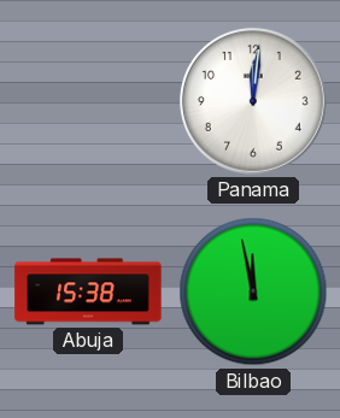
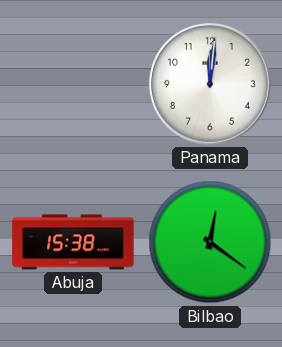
Bilbao: 11:58 -> 12:21 (210, 242)
